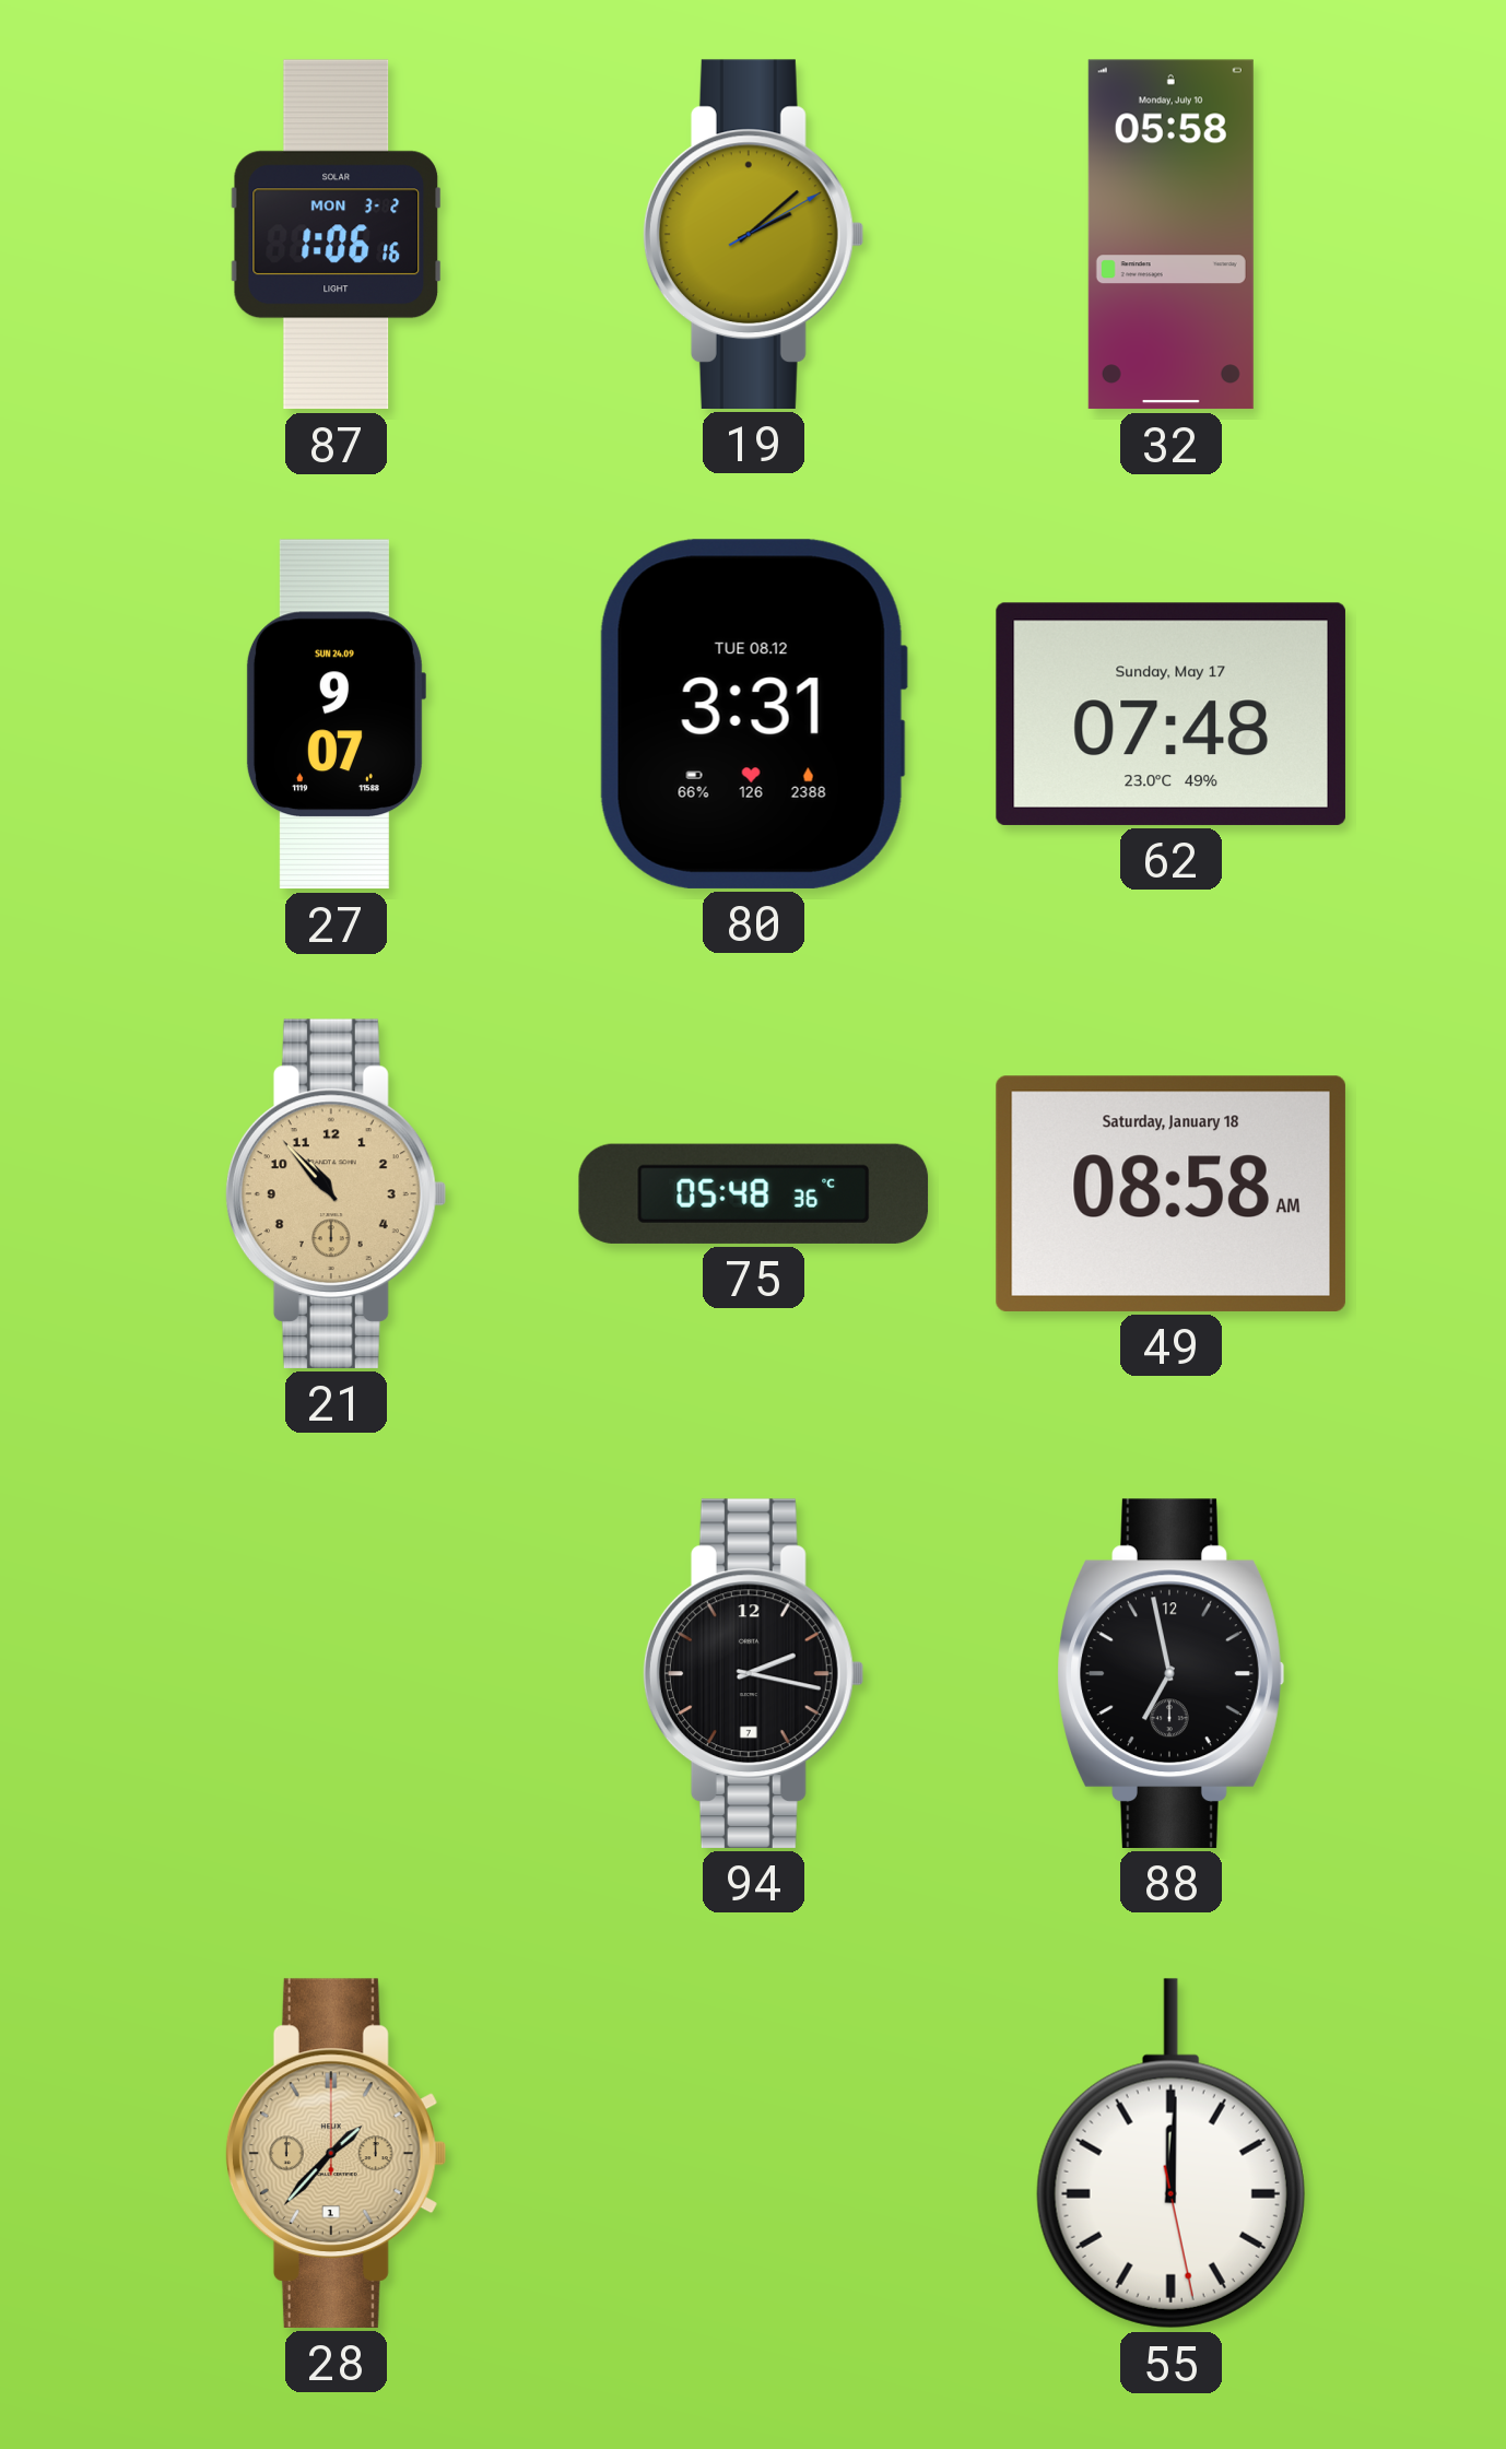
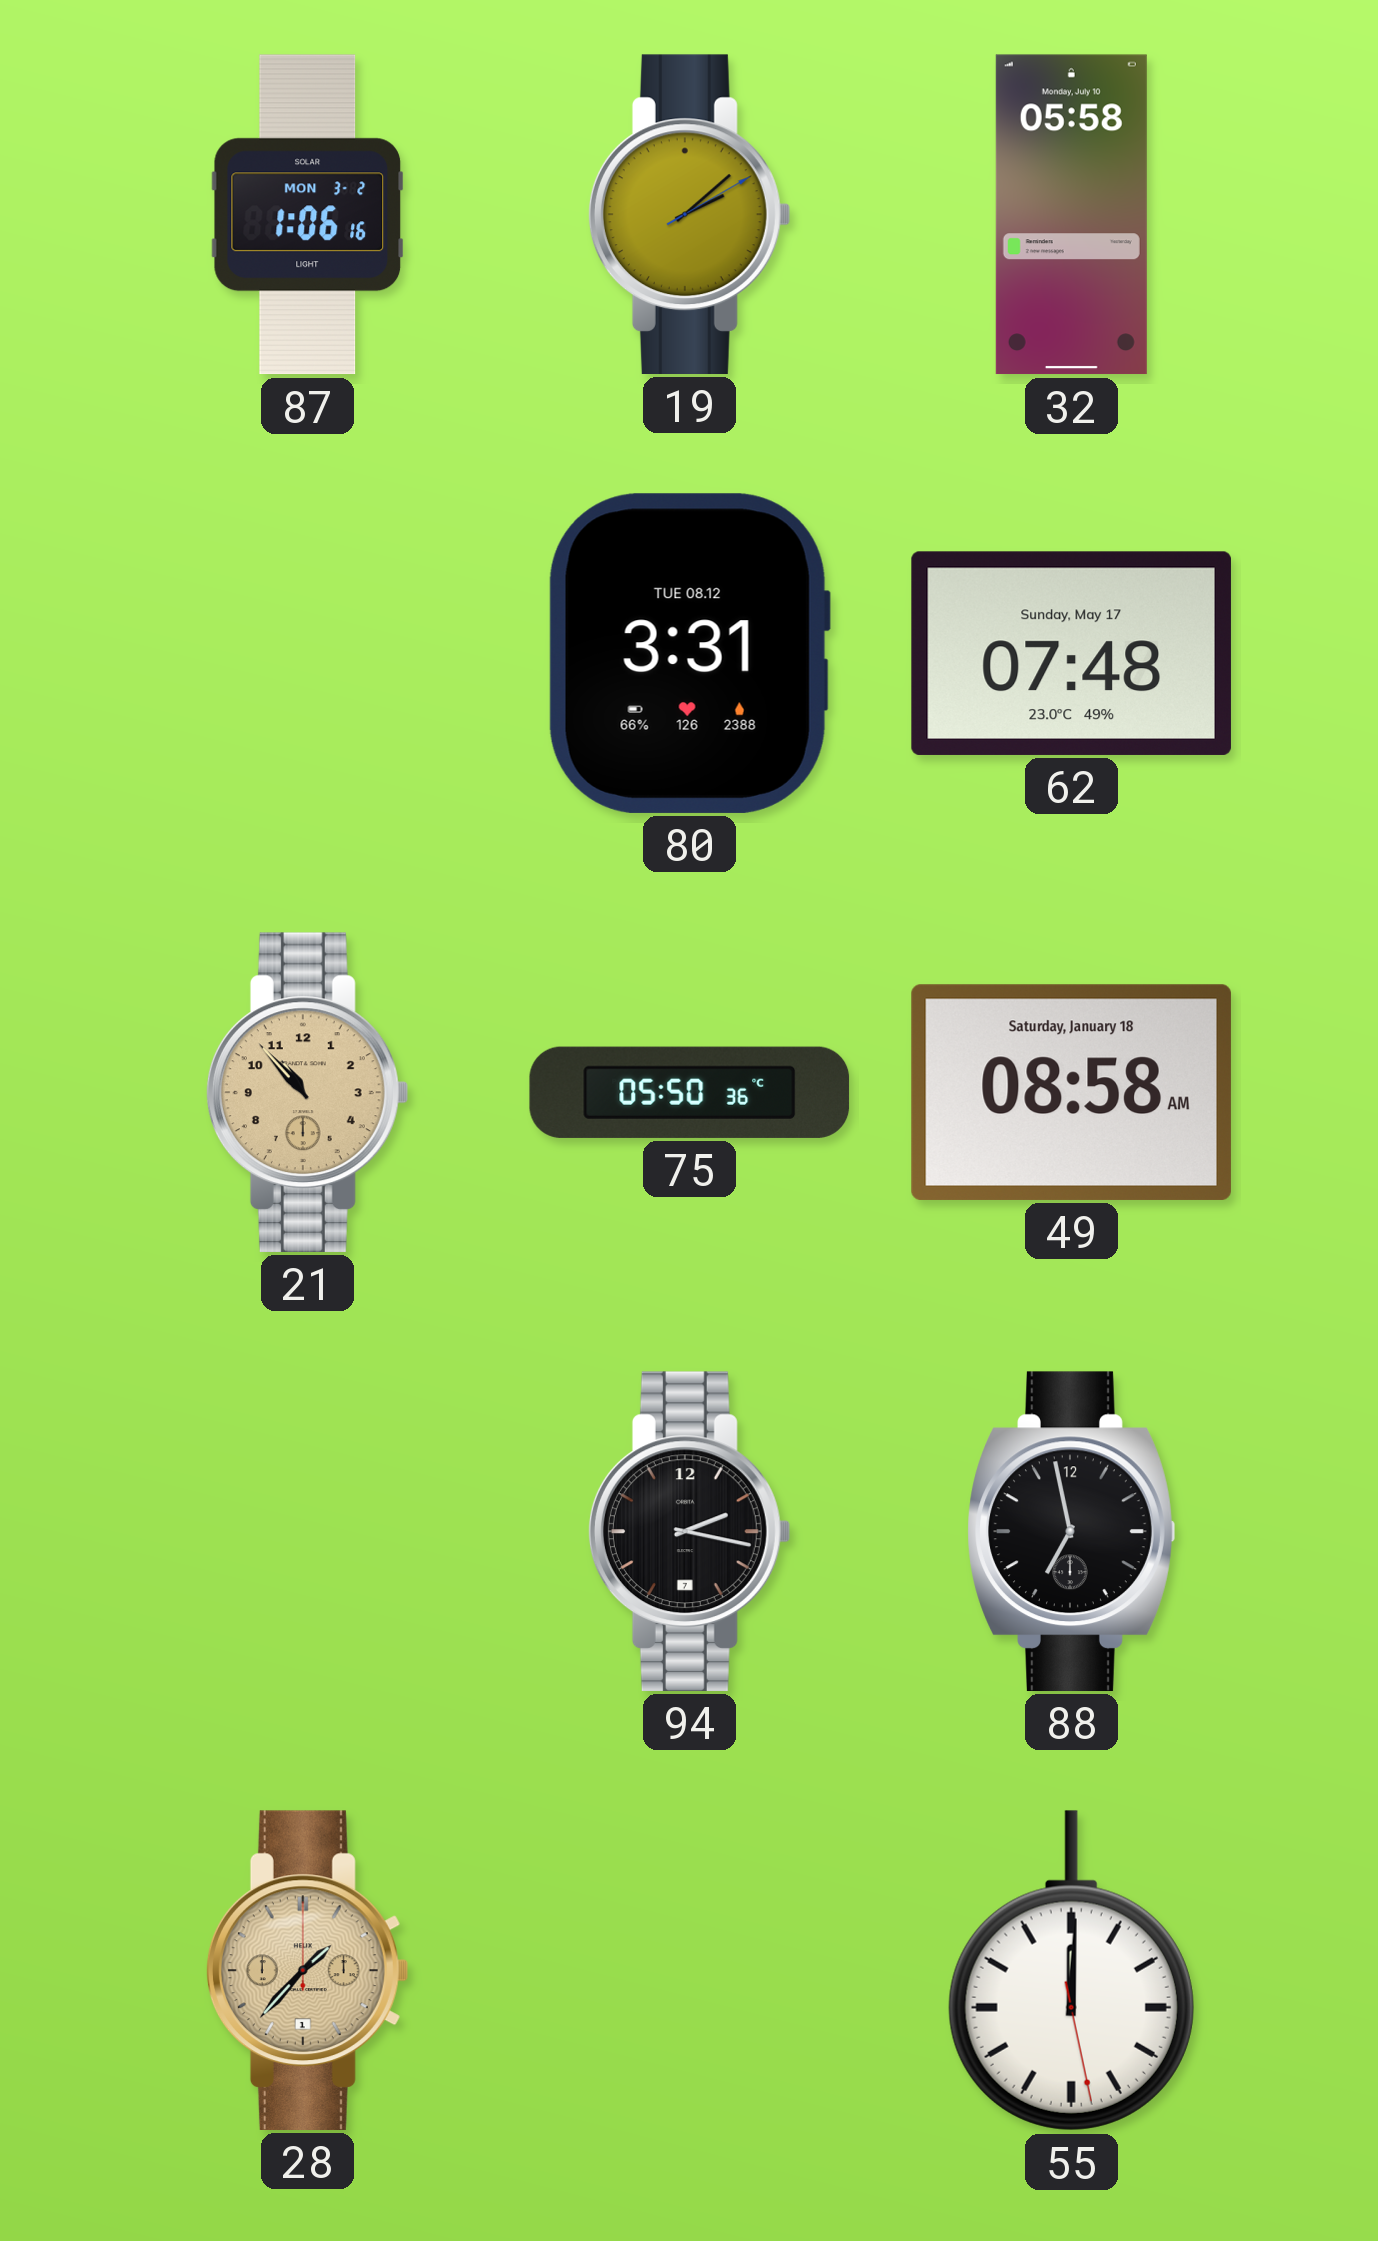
27: 9:07 -> none (336, 715)
75: 05:48 -> 05:50 (690, 1092)
